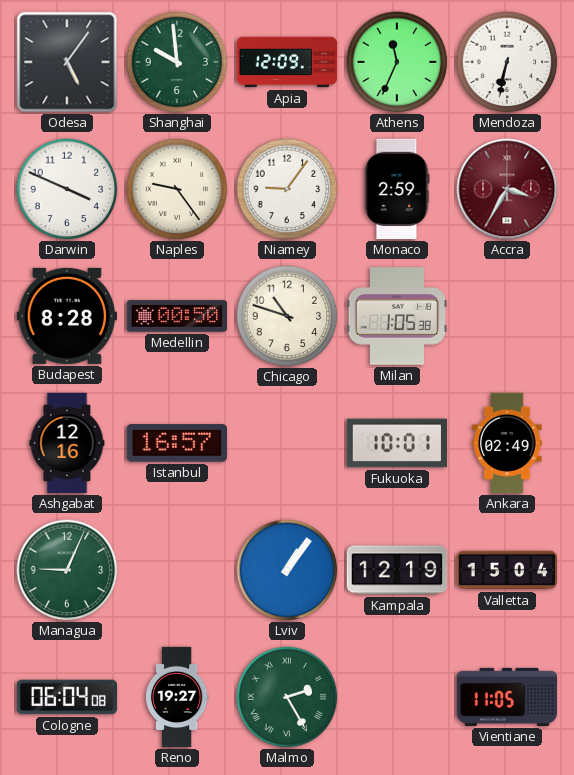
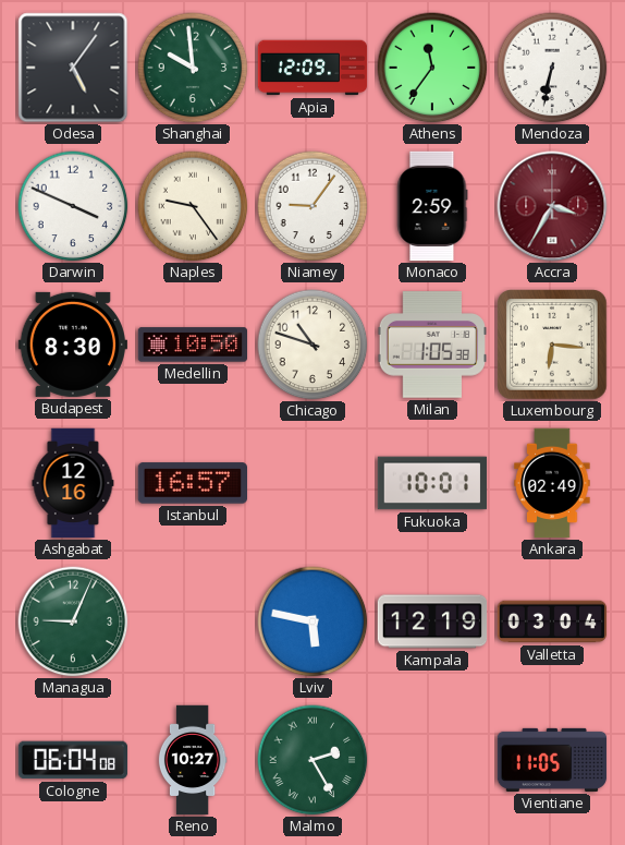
Athens: 11:34 -> 11:36 (432, 68)
Budapest: 8:28 -> 8:30 (72, 345)
Medellin: 00:50 -> 10:50 (193, 345)
Luxembourg: none -> 6:16 (552, 345)
Lviv: 1:06 -> 5:47 (312, 621)
Valletta: 15:04 -> 03:04 (552, 621)
Reno: 19:27 -> 10:27 (193, 760)
